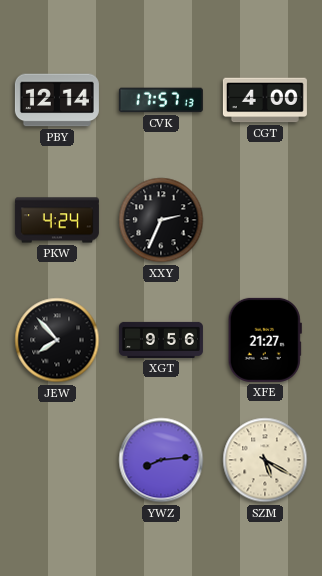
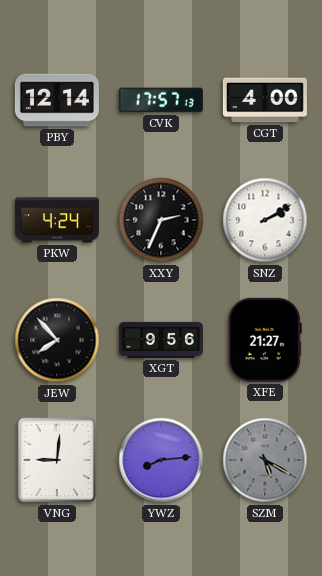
SNZ: none -> 2:10 (265, 220)
VNG: none -> 9:01 (57, 460)
SZM dial: cream -> grey (265, 460)
